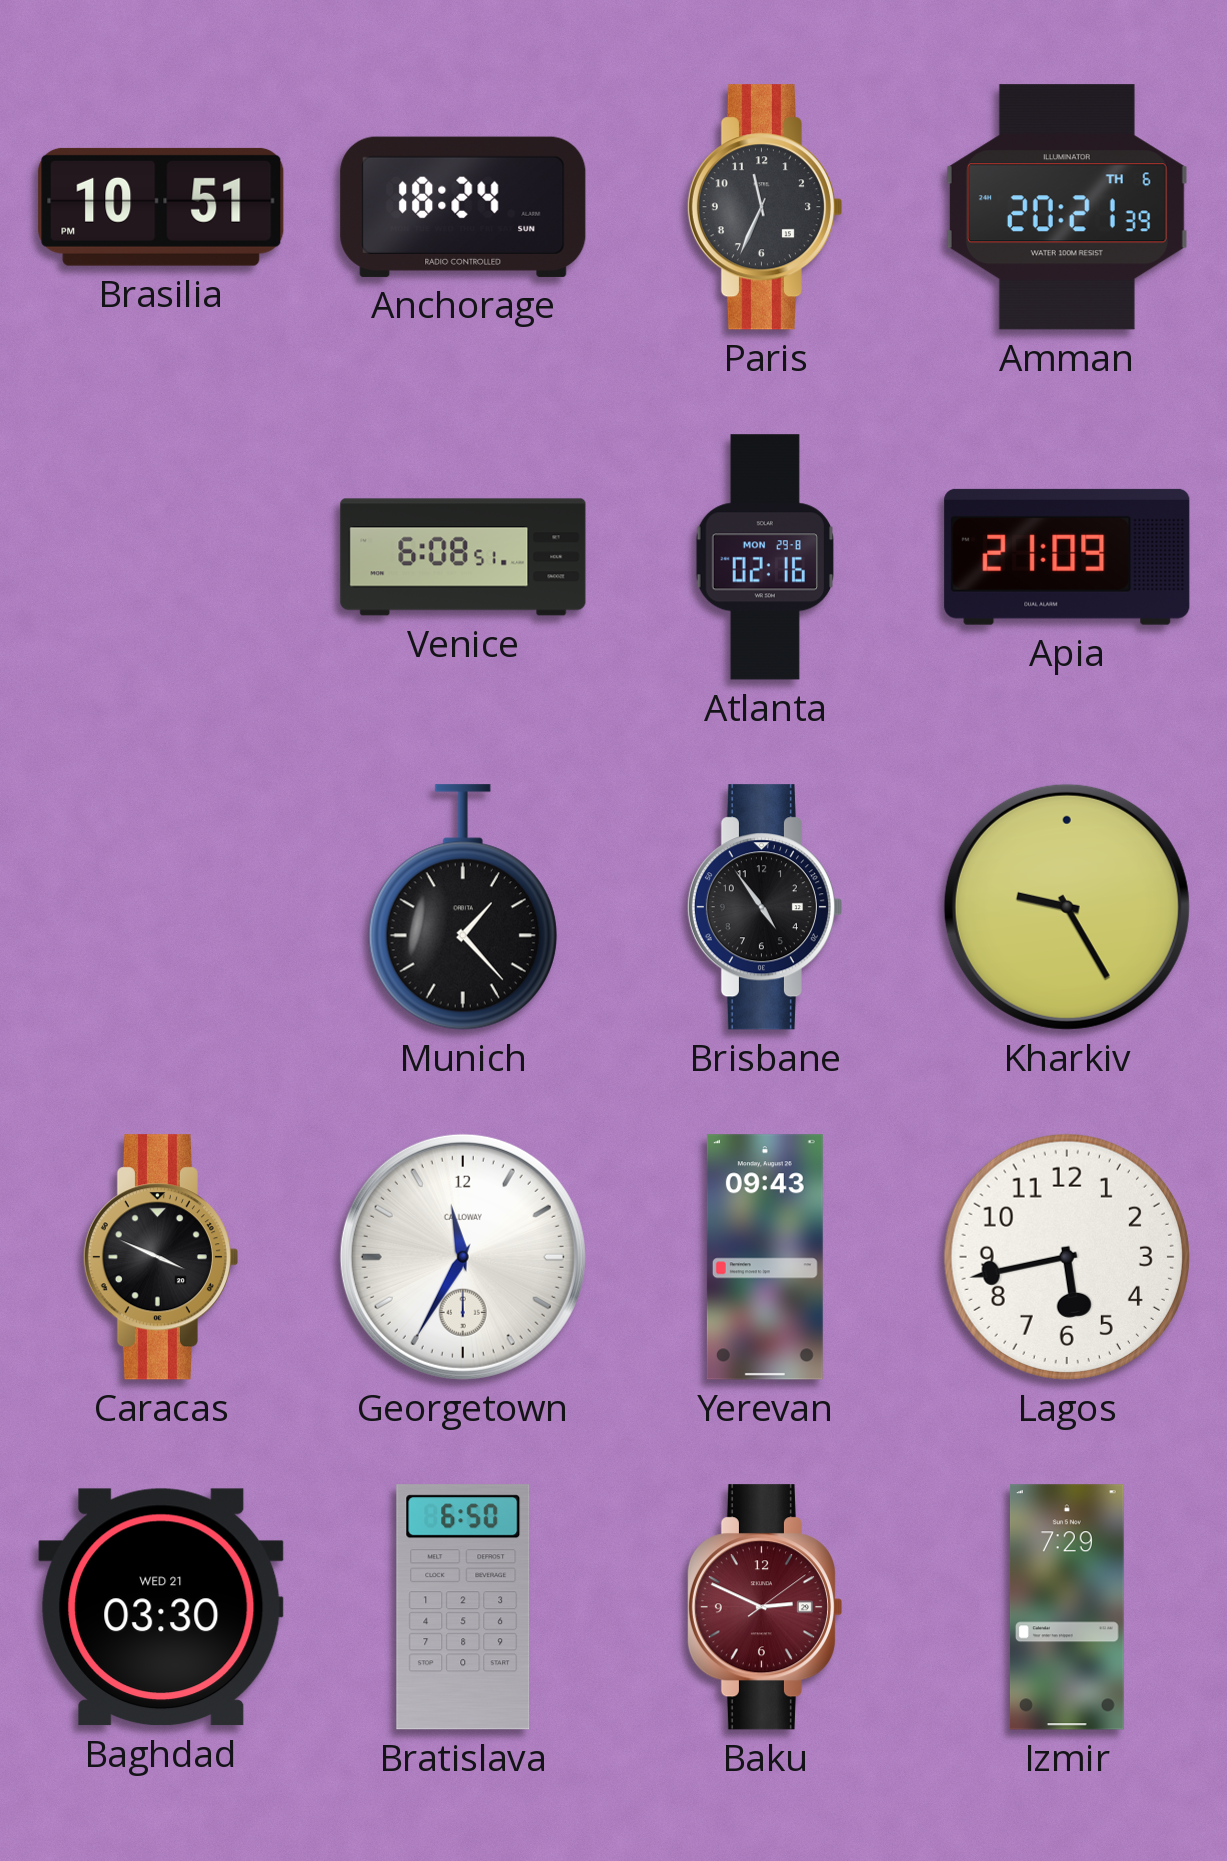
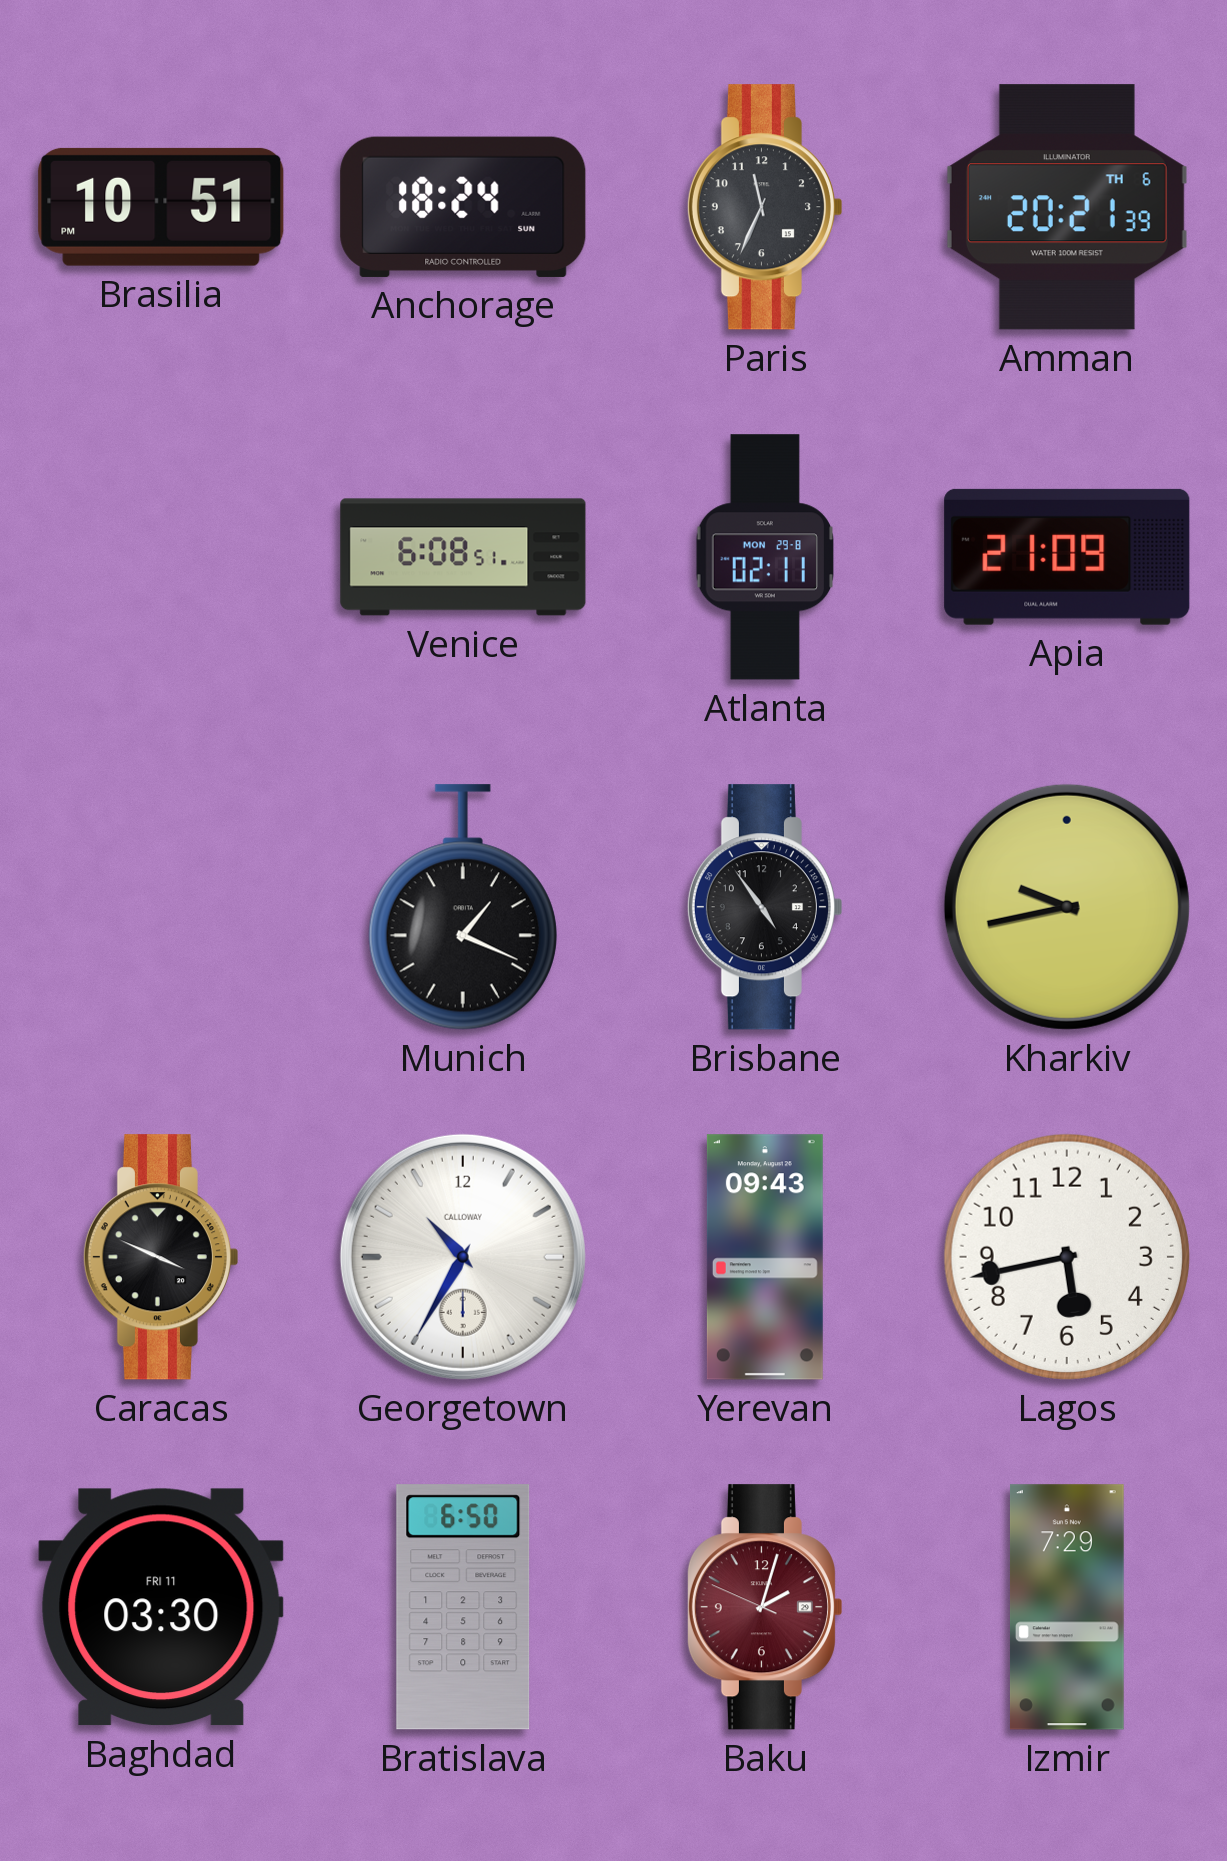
Atlanta: 02:16 -> 02:11 (764, 557)
Munich: 1:23 -> 1:19 (463, 907)
Kharkiv: 9:25 -> 9:43 (1067, 907)
Georgetown: 11:35 -> 10:35 (463, 1257)
Baghdad date: WED 21 -> FRI 11 (161, 1607)
Baku: 2:49 -> 2:02 (764, 1607)
